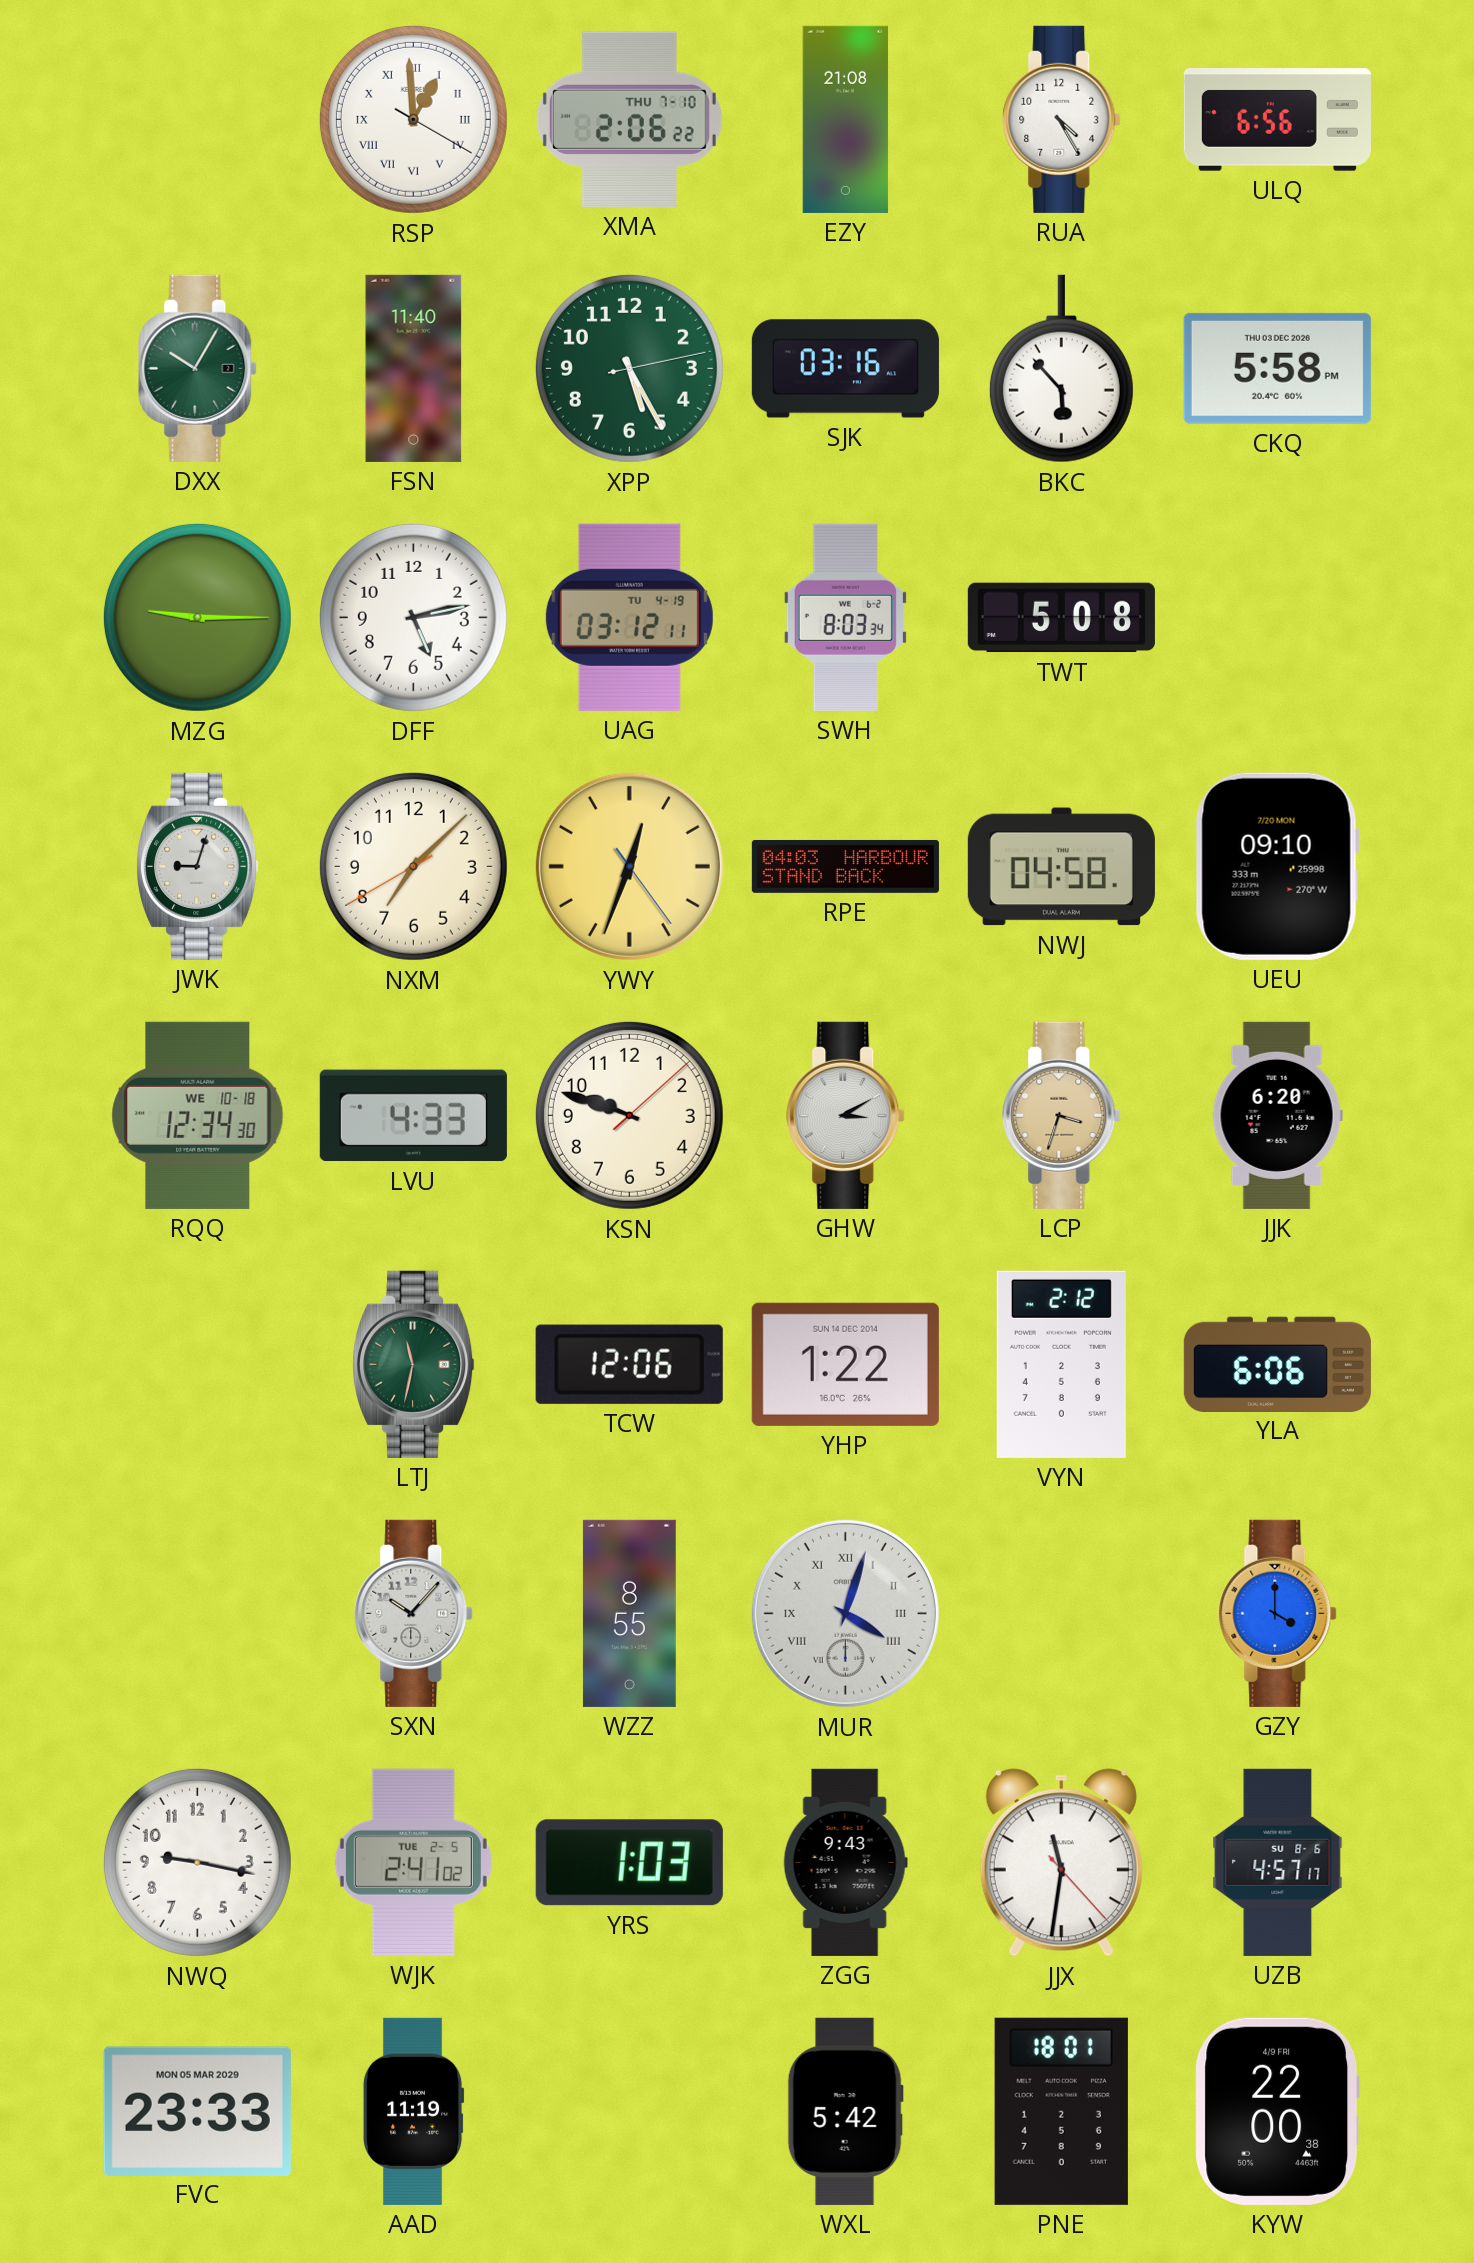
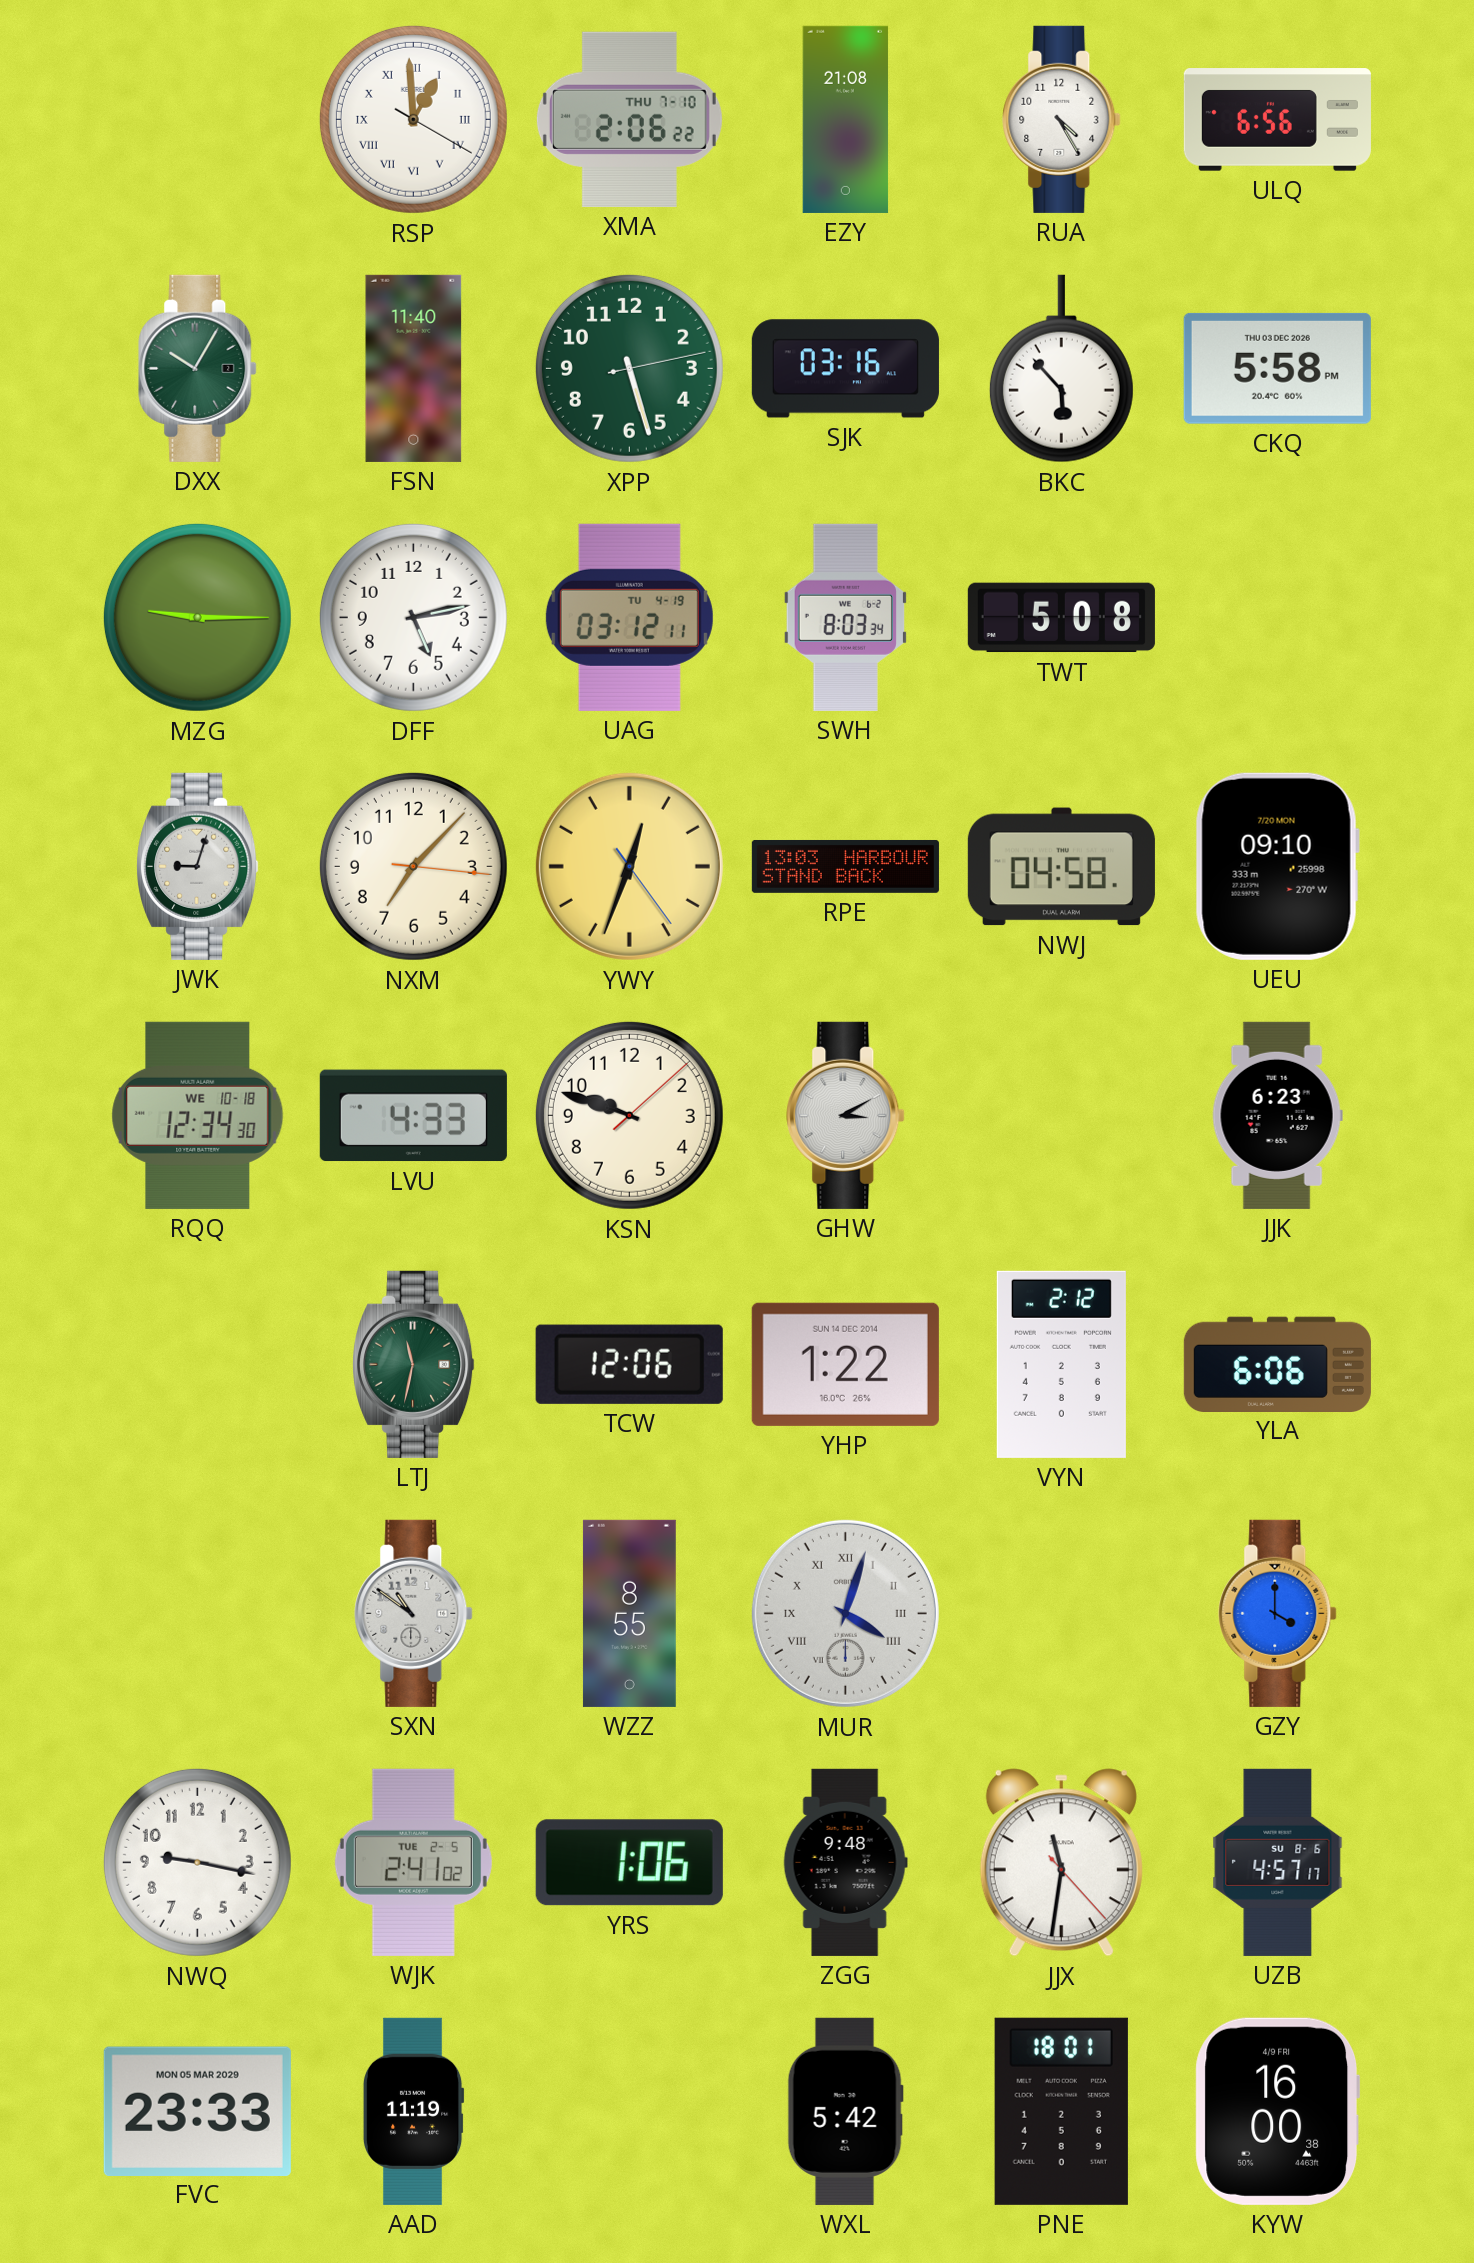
XPP: 5:25 -> 5:27 (629, 368)
NXM: 7:07:40 -> 7:07:16 (413, 866)
RPE: 04:03 -> 13:03 (845, 866)
LCP: 3:33 -> none (1062, 1115)
JJK: 6:20 -> 6:23 (1277, 1115)
SXN: 10:07 -> 10:51 (414, 1613)
YRS: 1:03 -> 1:06 (629, 1863)
ZGG: 9:43 -> 9:48 (845, 1862)
KYW: 22:00 -> 16:00 (1278, 2111)
